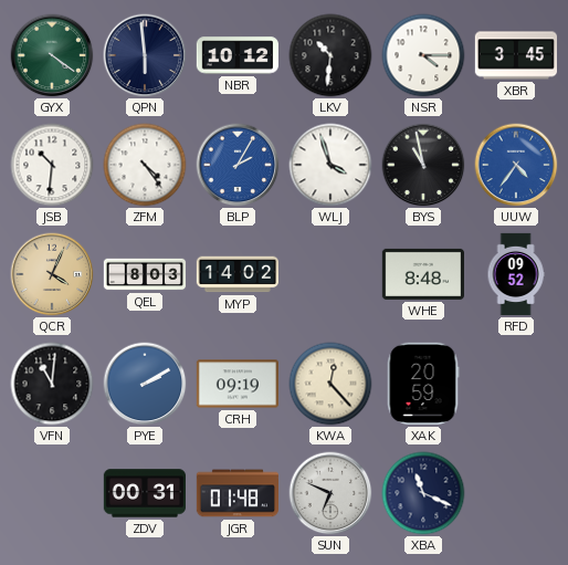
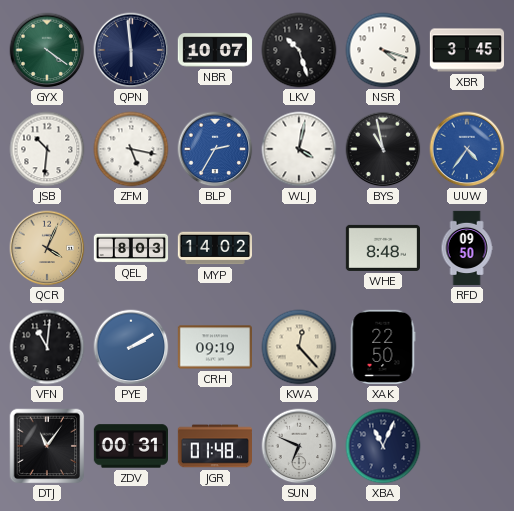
NBR: 10:12 -> 10:07 (214, 50)
LKV: 10:31 -> 10:27 (299, 50)
NSR: 4:15 -> 4:18 (383, 50)
ZFM: 4:24 -> 5:17 (131, 149)
BLP: 2:05 -> 2:35 (215, 149)
WLJ: 3:57 -> 4:02 (299, 149)
RFD: 09:52 -> 09:50 (467, 248)
XAK: 20:59 -> 22:50 (383, 347)
DTJ: none -> 11:06 (47, 446)
XBA: 11:19 -> 11:04 (383, 446)
